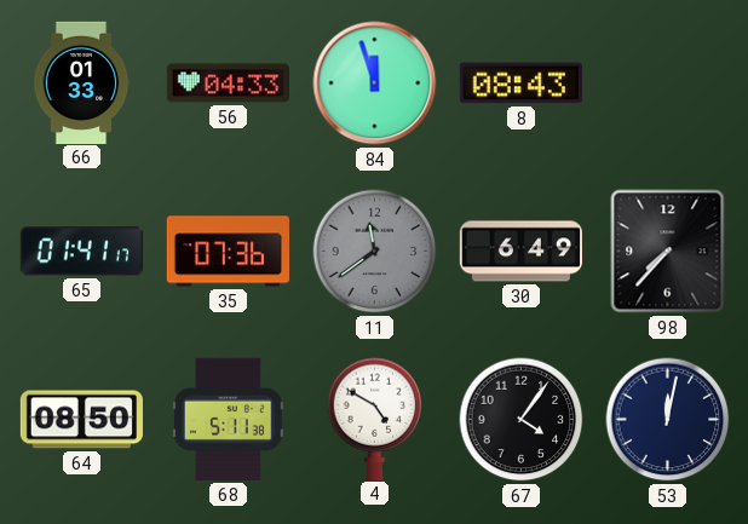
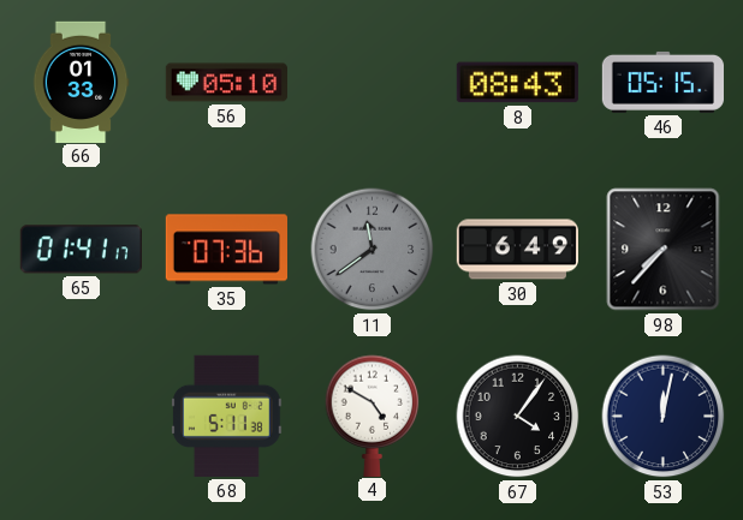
56: 04:33 -> 05:10 (226, 83)
84: 11:57 -> none (375, 84)
46: none -> 05:15 (662, 82)
64: 08:50 -> none (81, 420)
